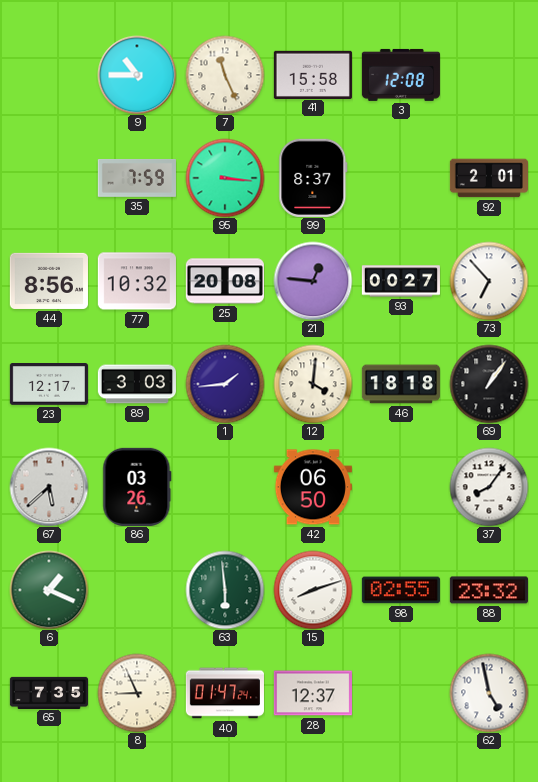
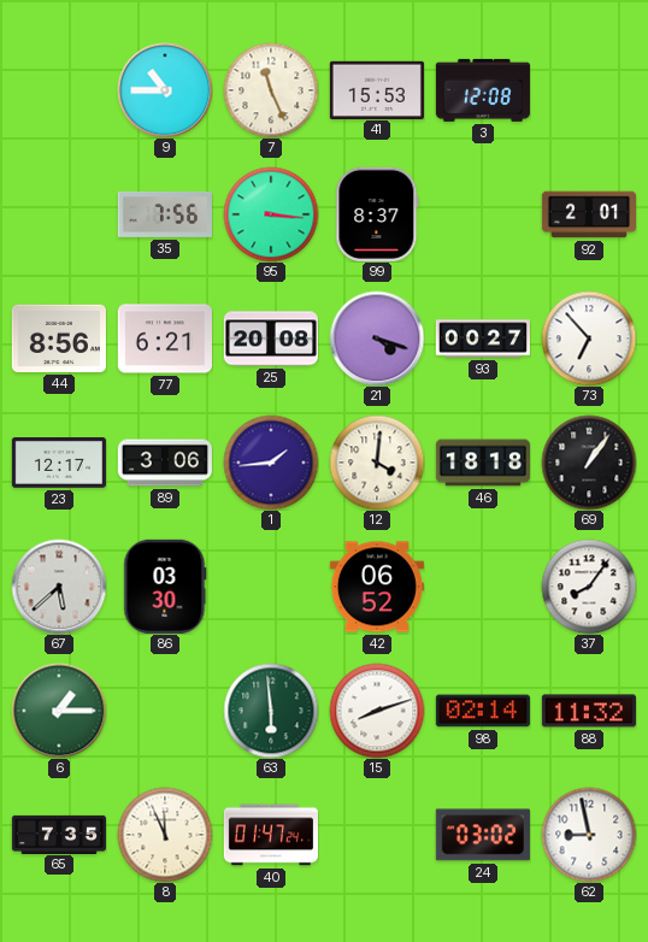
41: 15:58 -> 15:53 (377, 89)
35: 7:59 -> 7:56 (165, 216)
77: 10:32 -> 6:21 (165, 338)
21: 12:46 -> 4:18 (377, 338)
89: 3:03 -> 3:06 (165, 463)
86: 03:26 -> 03:30 (165, 587)
42: 06:50 -> 06:52 (377, 587)
6: 1:19 -> 1:15 (59, 711)
98: 02:55 -> 02:14 (483, 711)
88: 23:32 -> 11:32 (589, 711)
8: 8:56 -> 11:56 (165, 835)
28: 12:37 -> none (313, 693)
24: none -> 03:02 (483, 835)
62: 4:58 -> 8:58 (589, 835)
